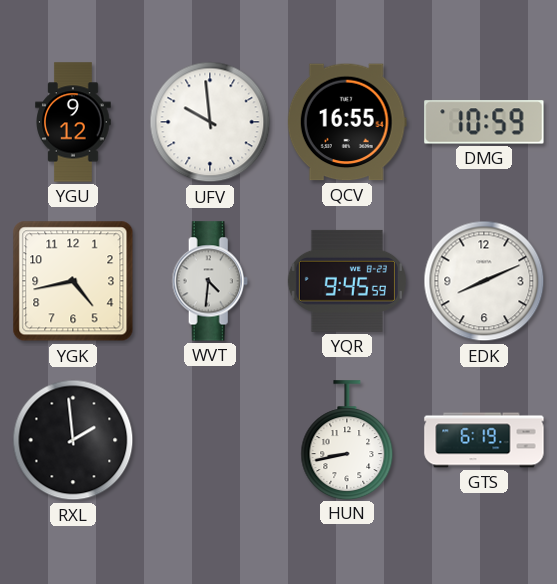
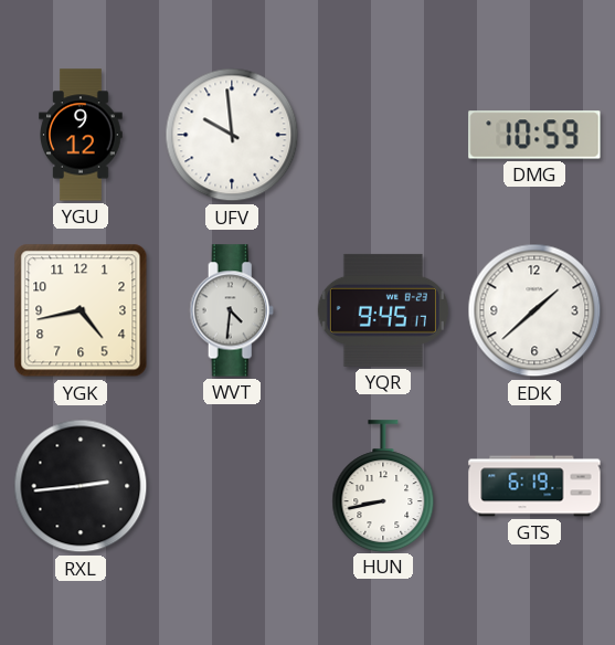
QCV: 16:55 -> none (347, 122)
YQR: 9:45:59 -> 9:45:17 (383, 310)
EDK: 8:11 -> 1:38 (534, 310)
RXL: 1:59 -> 2:44 (81, 486)
